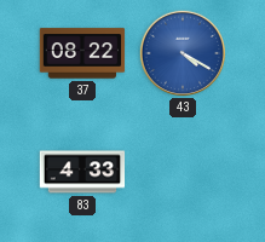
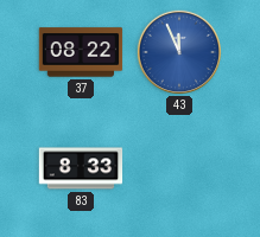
43: 4:20 -> 11:56 (178, 51)
83: 4:33 -> 8:33 (81, 168)
